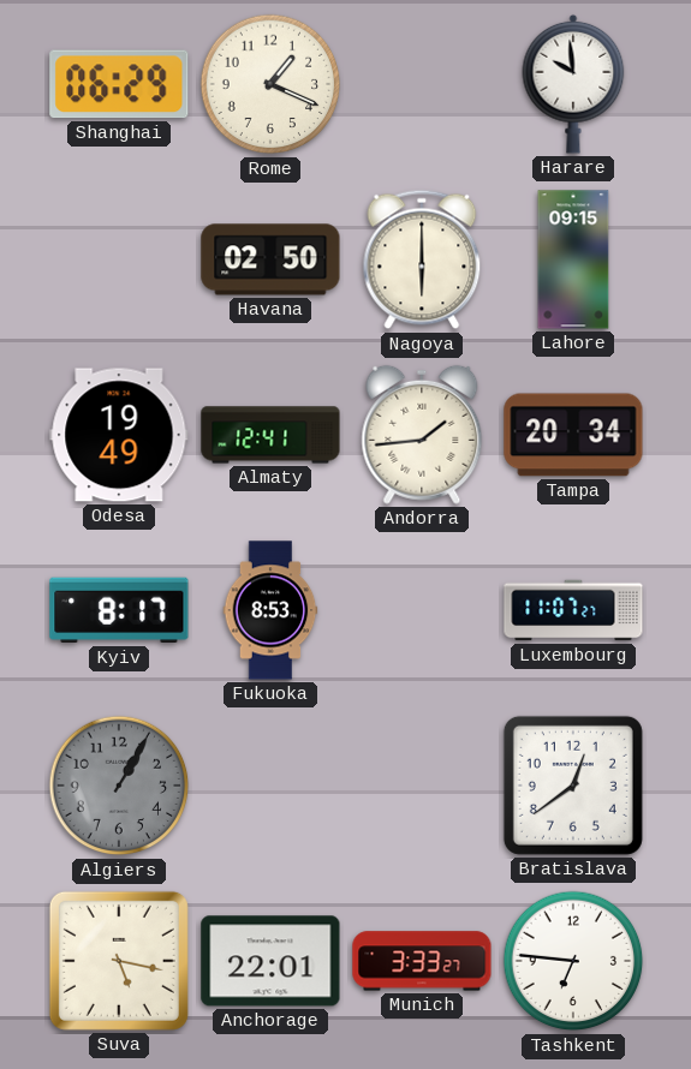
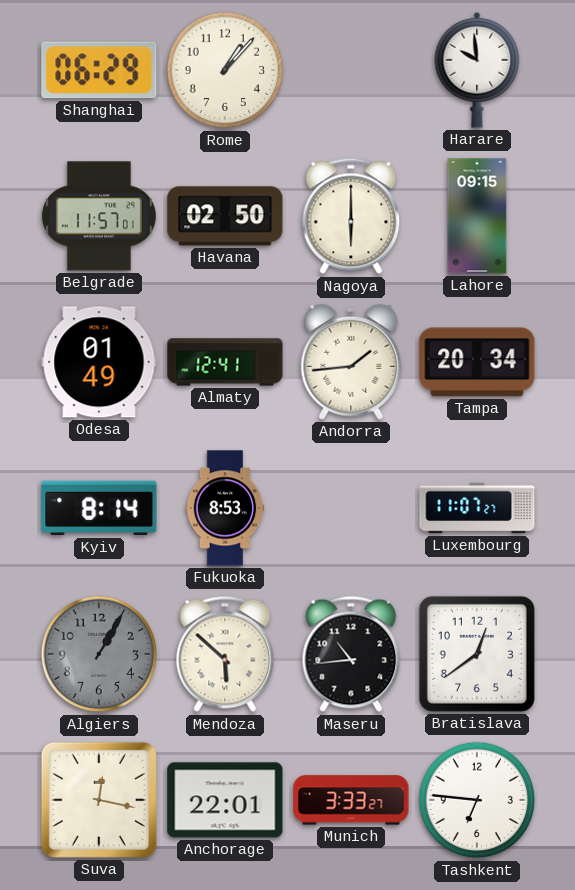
Rome: 1:19 -> 1:07 (225, 70)
Belgrade: none -> 11:57 (99, 216)
Odesa: 19:49 -> 01:49 (99, 362)
Kyiv: 8:17 -> 8:14 (99, 508)
Mendoza: none -> 5:52 (225, 654)
Maseru: none -> 10:44 (351, 654)
Suva: 5:17 -> 12:17 (99, 800)
